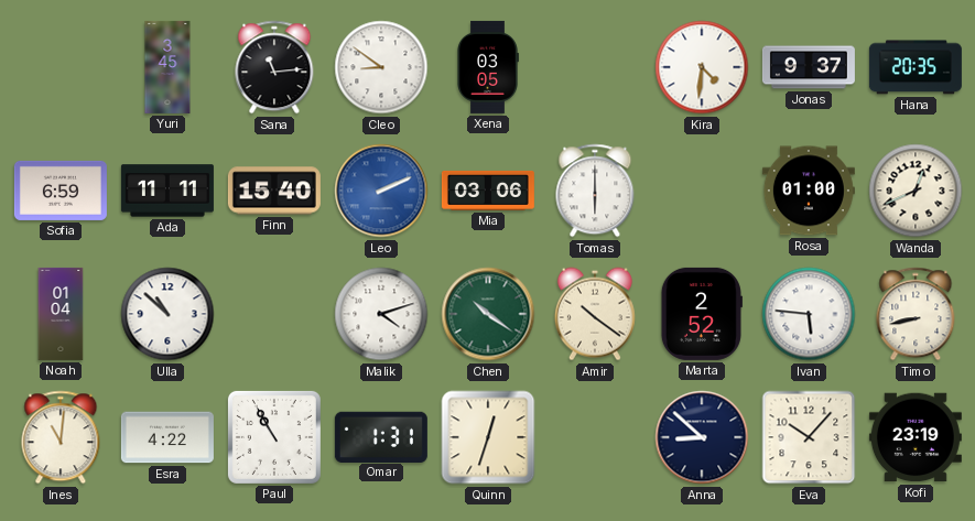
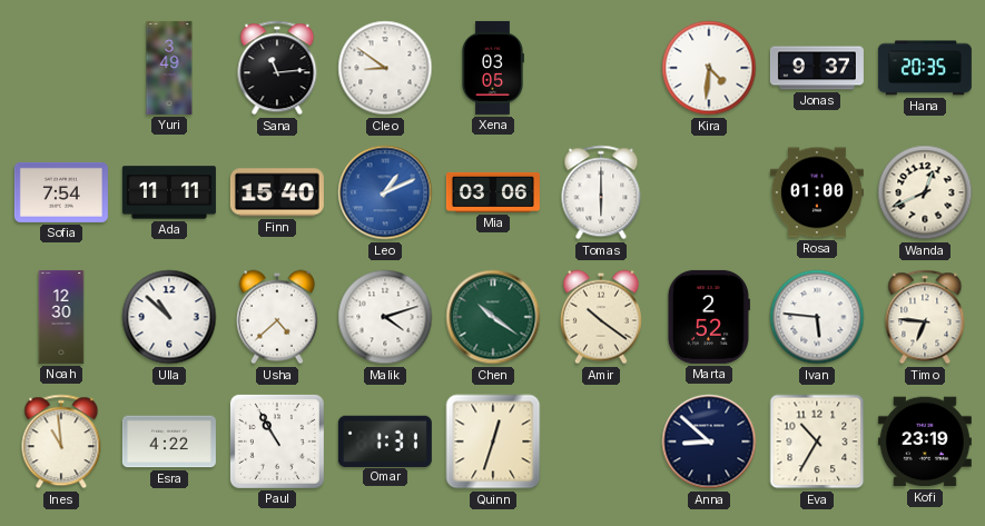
Yuri: 3:45 -> 3:49 (169, 68)
Sofia: 6:59 -> 7:54 (61, 192)
Leo: 2:11 -> 1:11 (385, 192)
Noah: 01:04 -> 12:30 (61, 317)
Usha: none -> 4:38 (277, 317)
Timo: 8:43 -> 6:46 (925, 317)
Ines: 11:01 -> 10:59 (61, 441)
Eva: 10:07 -> 10:35 (817, 441)
